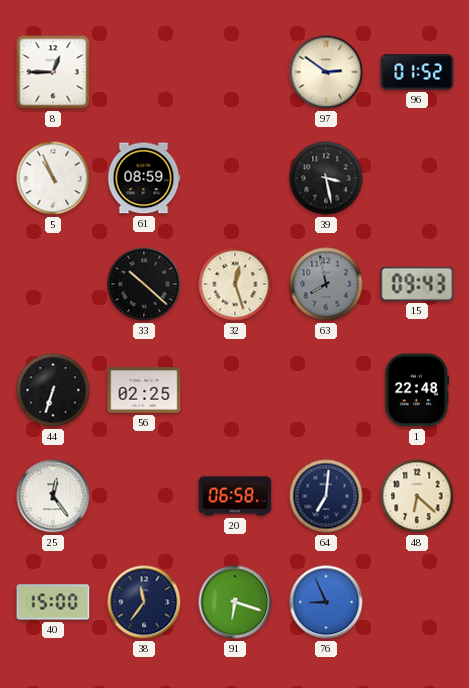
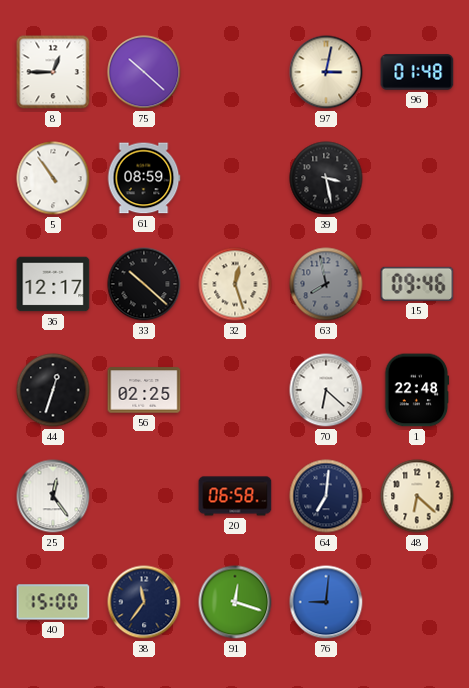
75: none -> 10:22 (144, 72)
97: 2:51 -> 3:02 (326, 72)
96: 01:52 -> 01:48 (417, 72)
5: 10:56 -> 10:54 (53, 178)
36: none -> 12:17 (53, 284)
15: 09:43 -> 09:46 (417, 284)
44: 6:33 -> 12:33 (53, 390)
70: none -> 6:22 (326, 390)
91: 6:18 -> 12:18 (235, 602)
76: 8:56 -> 9:01 (326, 602)
